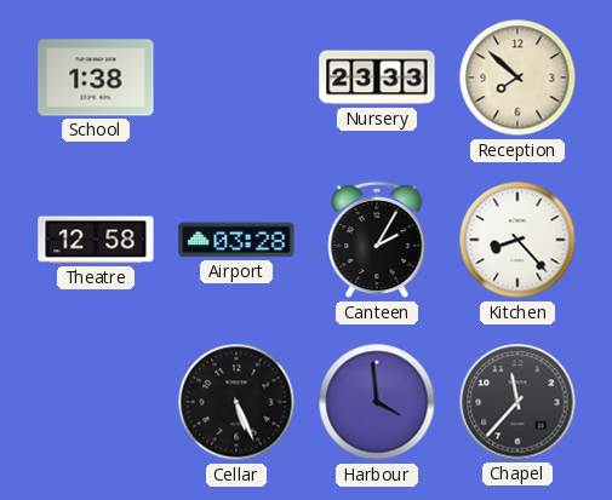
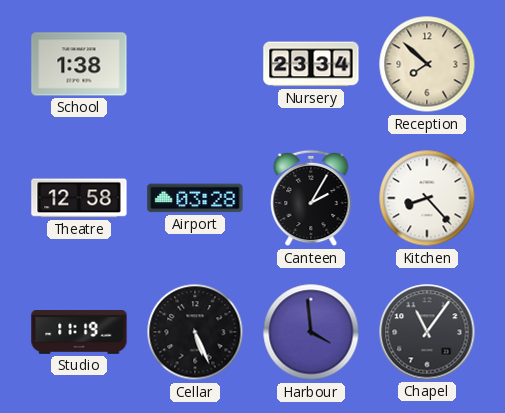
Nursery: 23:33 -> 23:34 (311, 64)
Studio: none -> 11:19 (79, 333)
Chapel: 11:37 -> 11:06 (427, 332)
